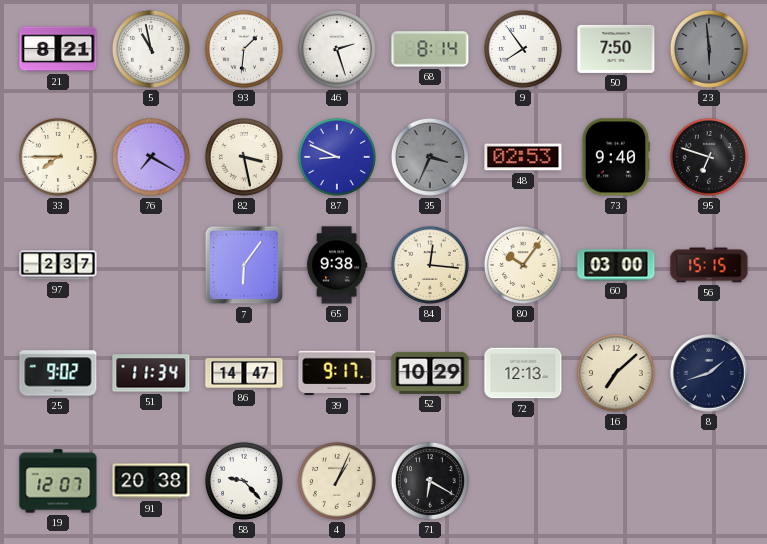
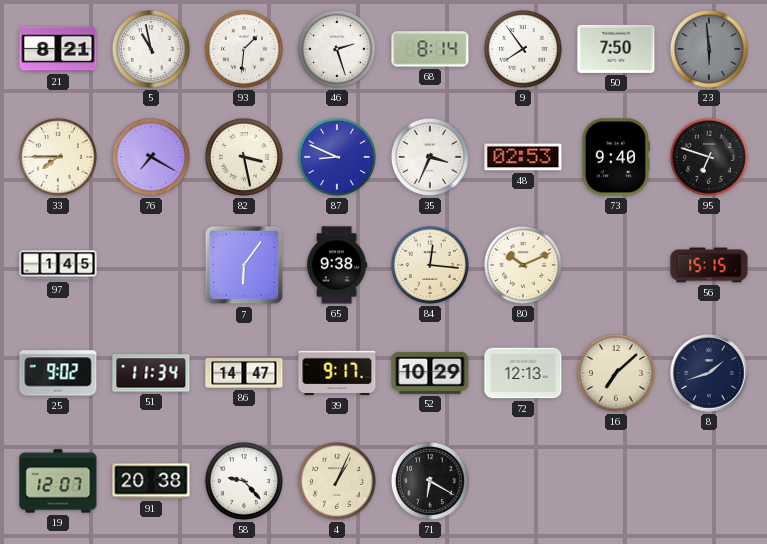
35 dial: grey -> white (430, 157)
97: 2:37 -> 1:45 (58, 265)
80: 10:06 -> 10:11 (523, 265)
60: 03:00 -> none (616, 265)
